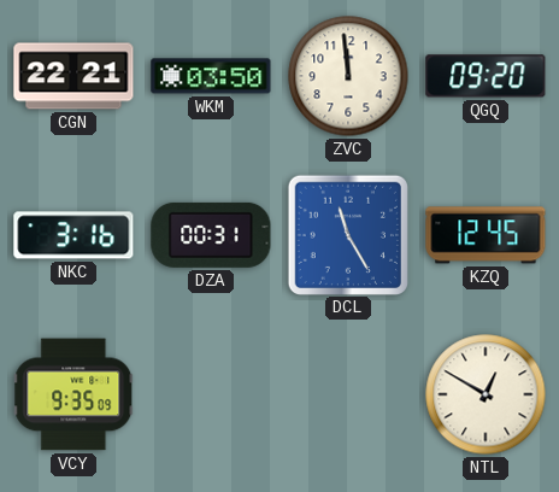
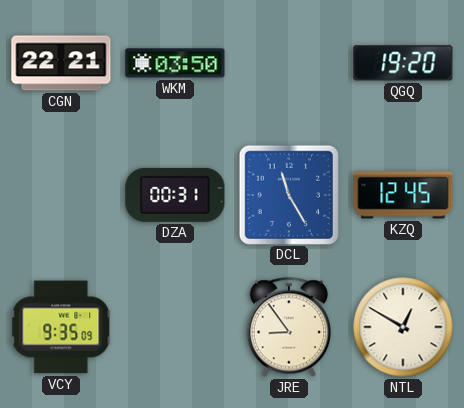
ZVC: 11:59 -> none (348, 76)
QGQ: 09:20 -> 19:20 (403, 63)
NKC: 3:16 -> none (73, 235)
JRE: none -> 8:54 (289, 327)
